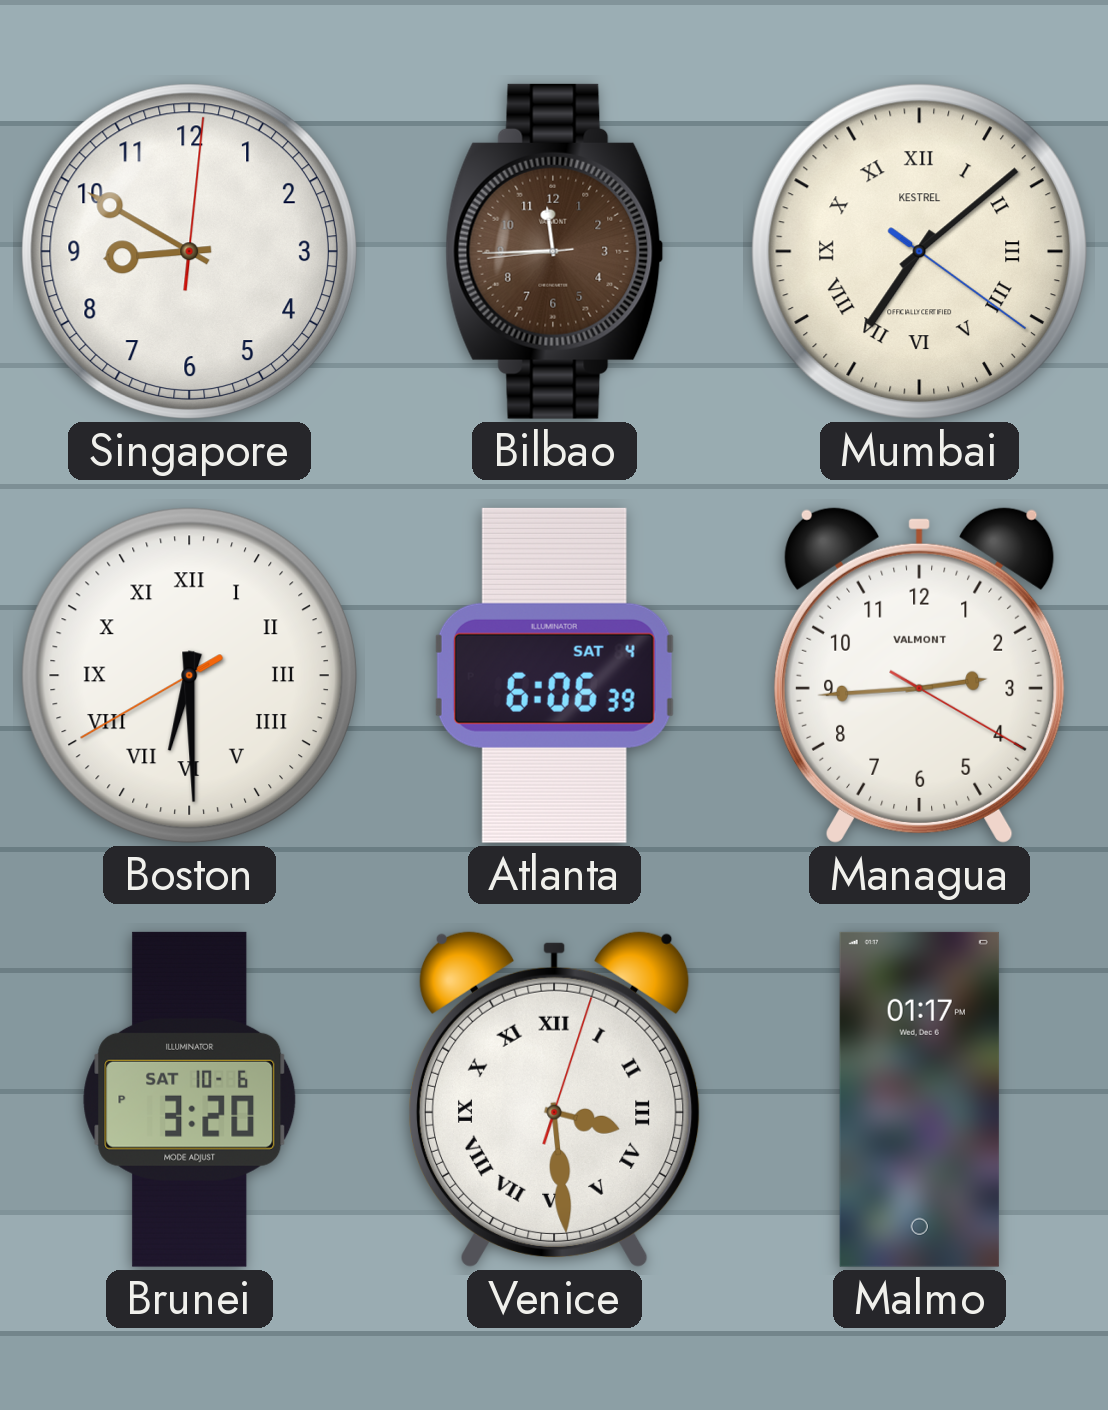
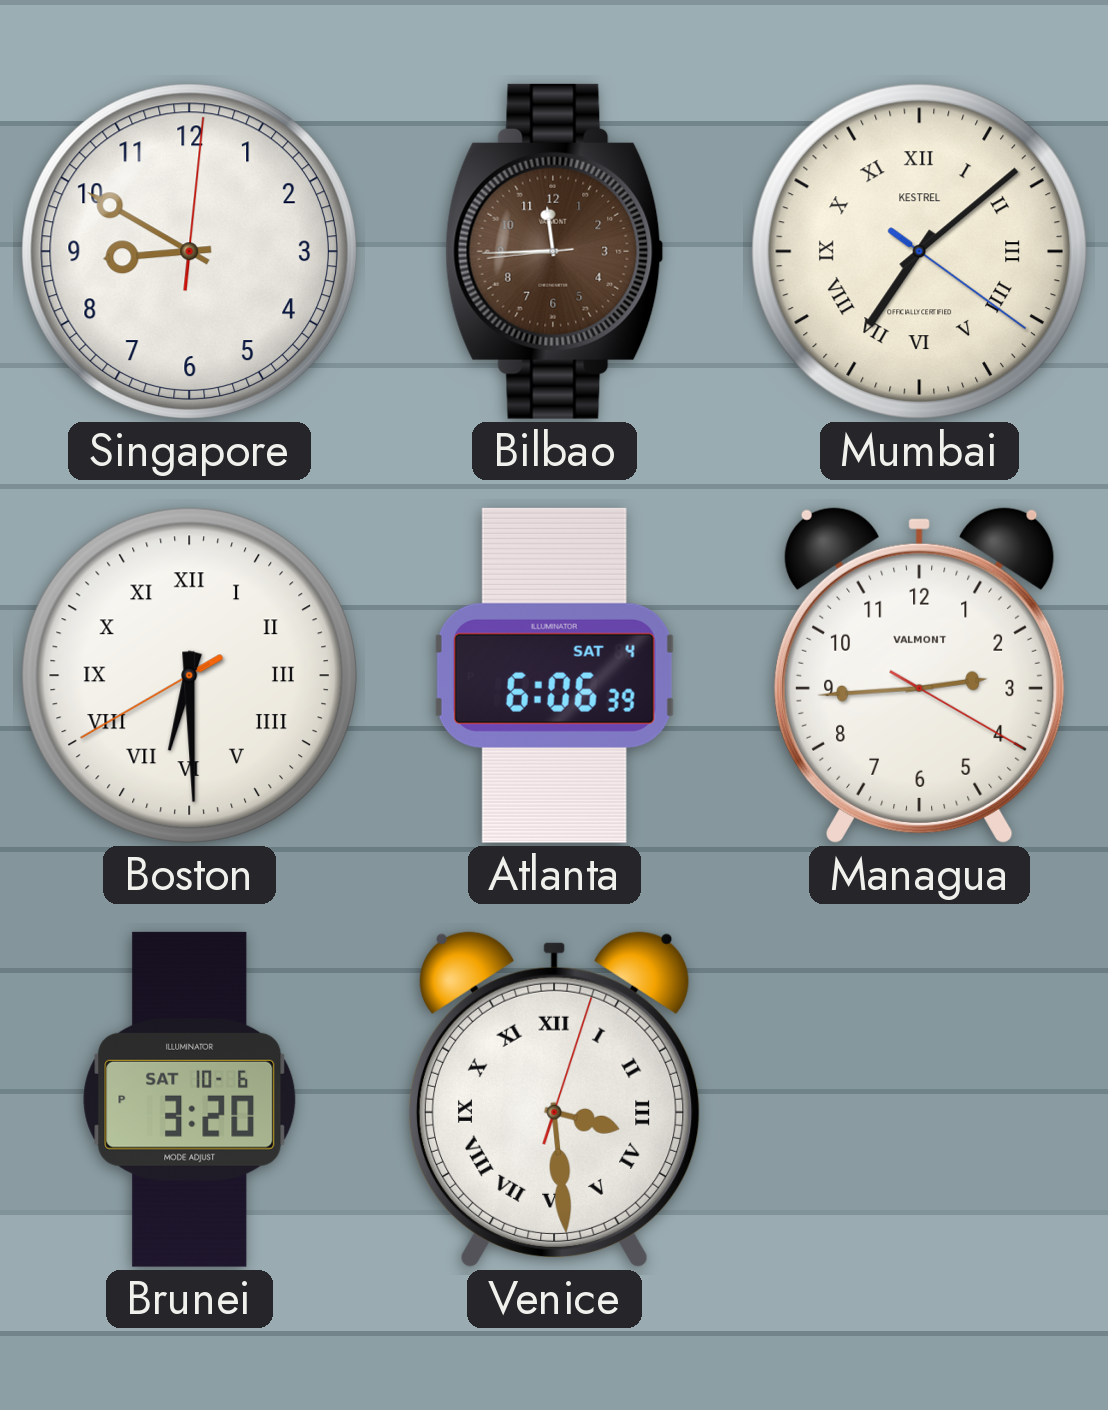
Malmo: 01:17 -> none (919, 1099)
